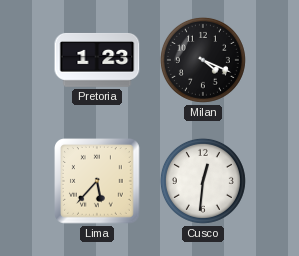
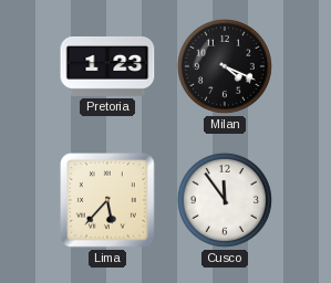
Cusco: 12:31 -> 11:54 (225, 200)
